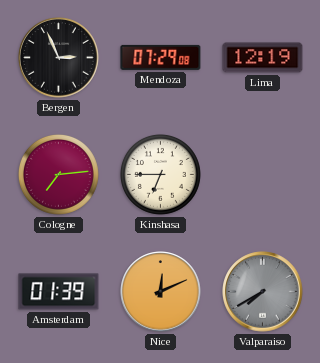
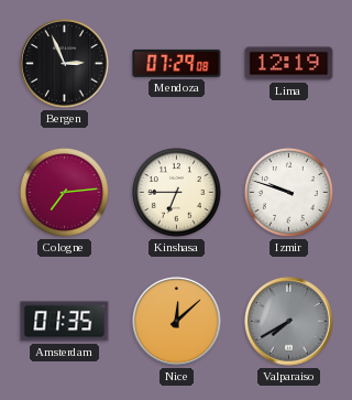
Izmir: none -> 9:48 (288, 192)
Amsterdam: 01:39 -> 01:35 (65, 322)
Nice: 12:11 -> 12:08 (177, 322)
